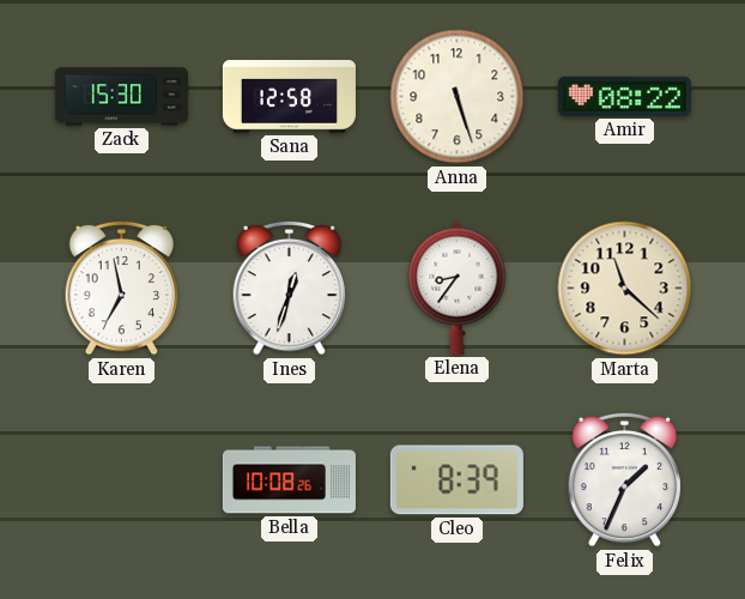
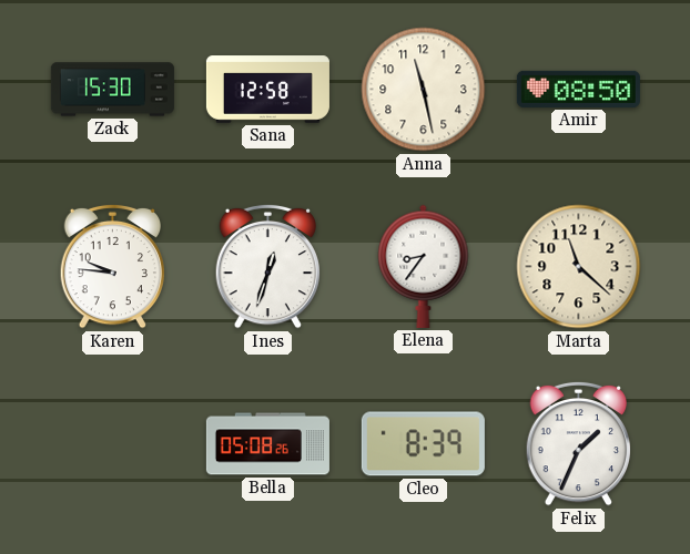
Anna: 5:27 -> 11:28 (424, 90)
Amir: 08:22 -> 08:50 (578, 89)
Karen: 6:58 -> 9:46 (113, 266)
Bella: 10:08 -> 05:08 (267, 444)
